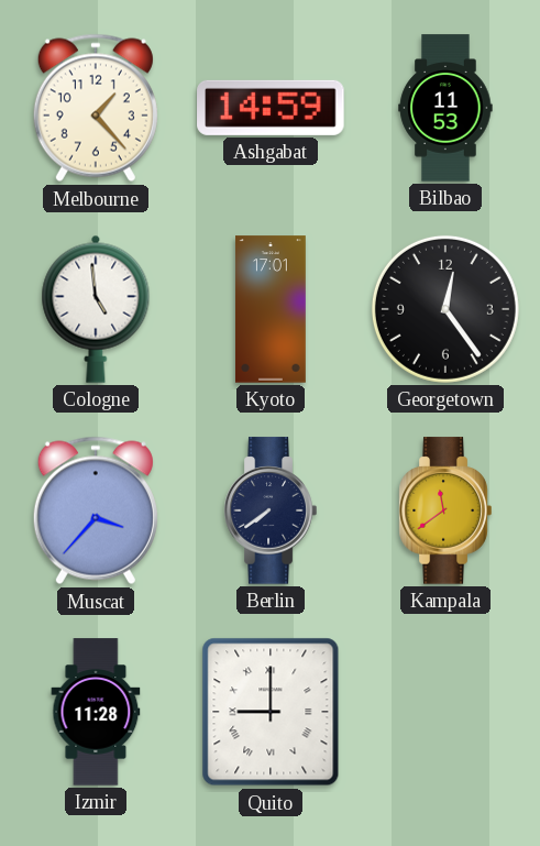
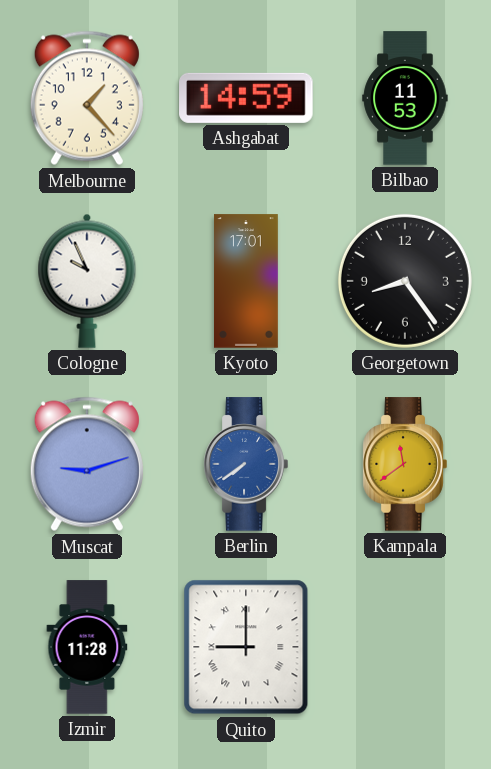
Cologne: 4:59 -> 9:56 (87, 281)
Georgetown: 12:24 -> 8:24 (405, 281)
Muscat: 3:37 -> 9:12 (87, 464)
Berlin dial: navy -> blue (246, 464)
